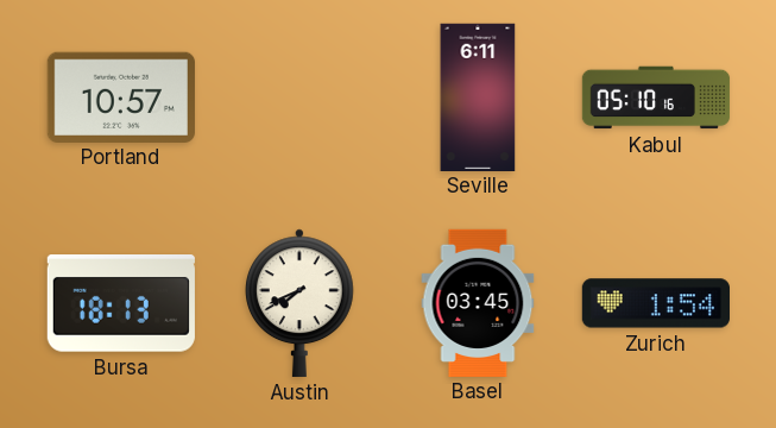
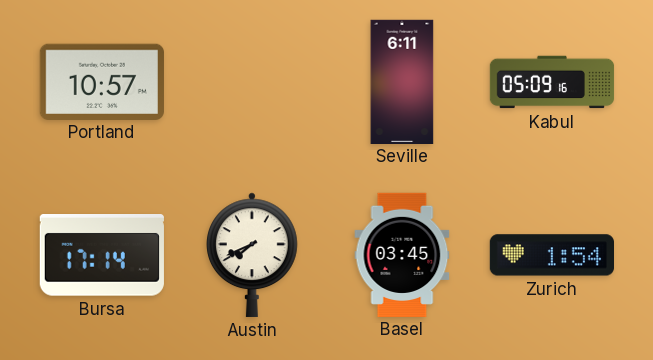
Kabul: 05:10 -> 05:09 (552, 82)
Bursa: 18:13 -> 17:14 (102, 255)
